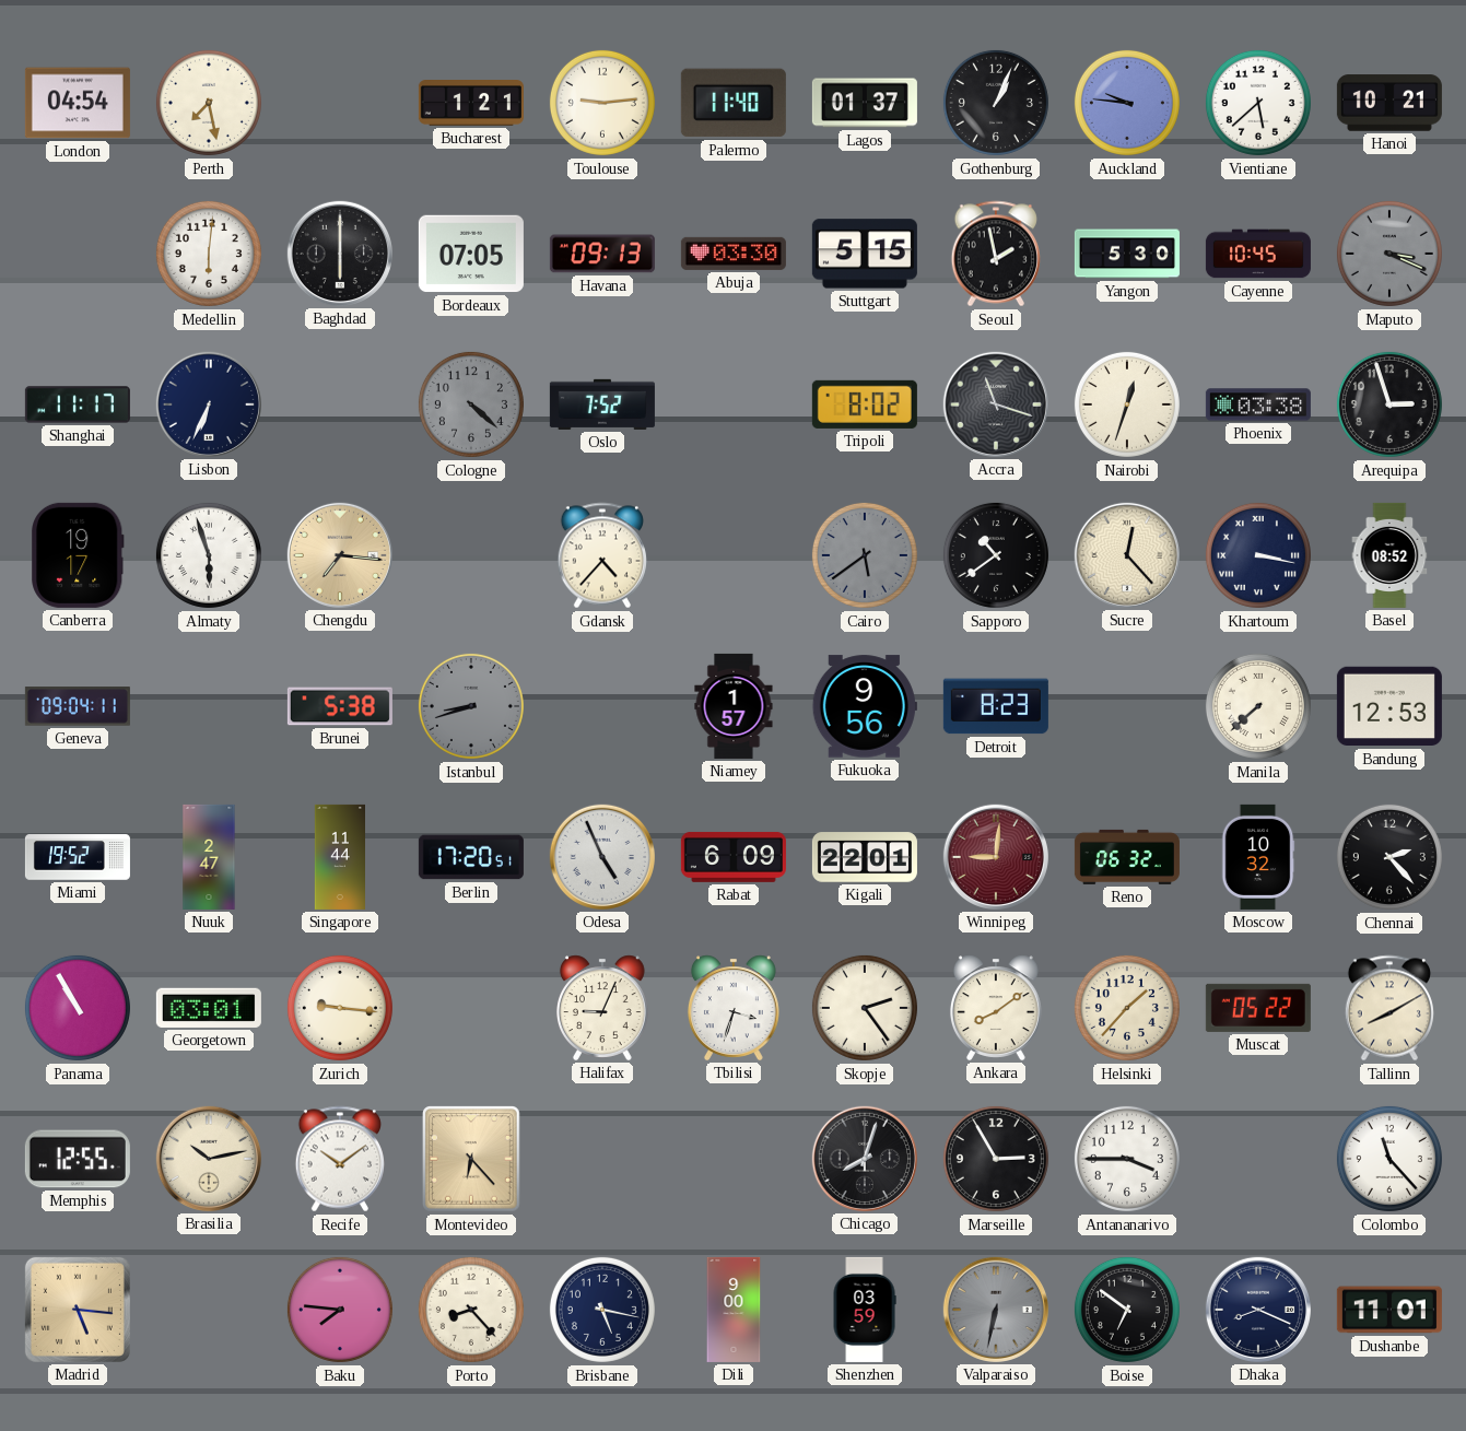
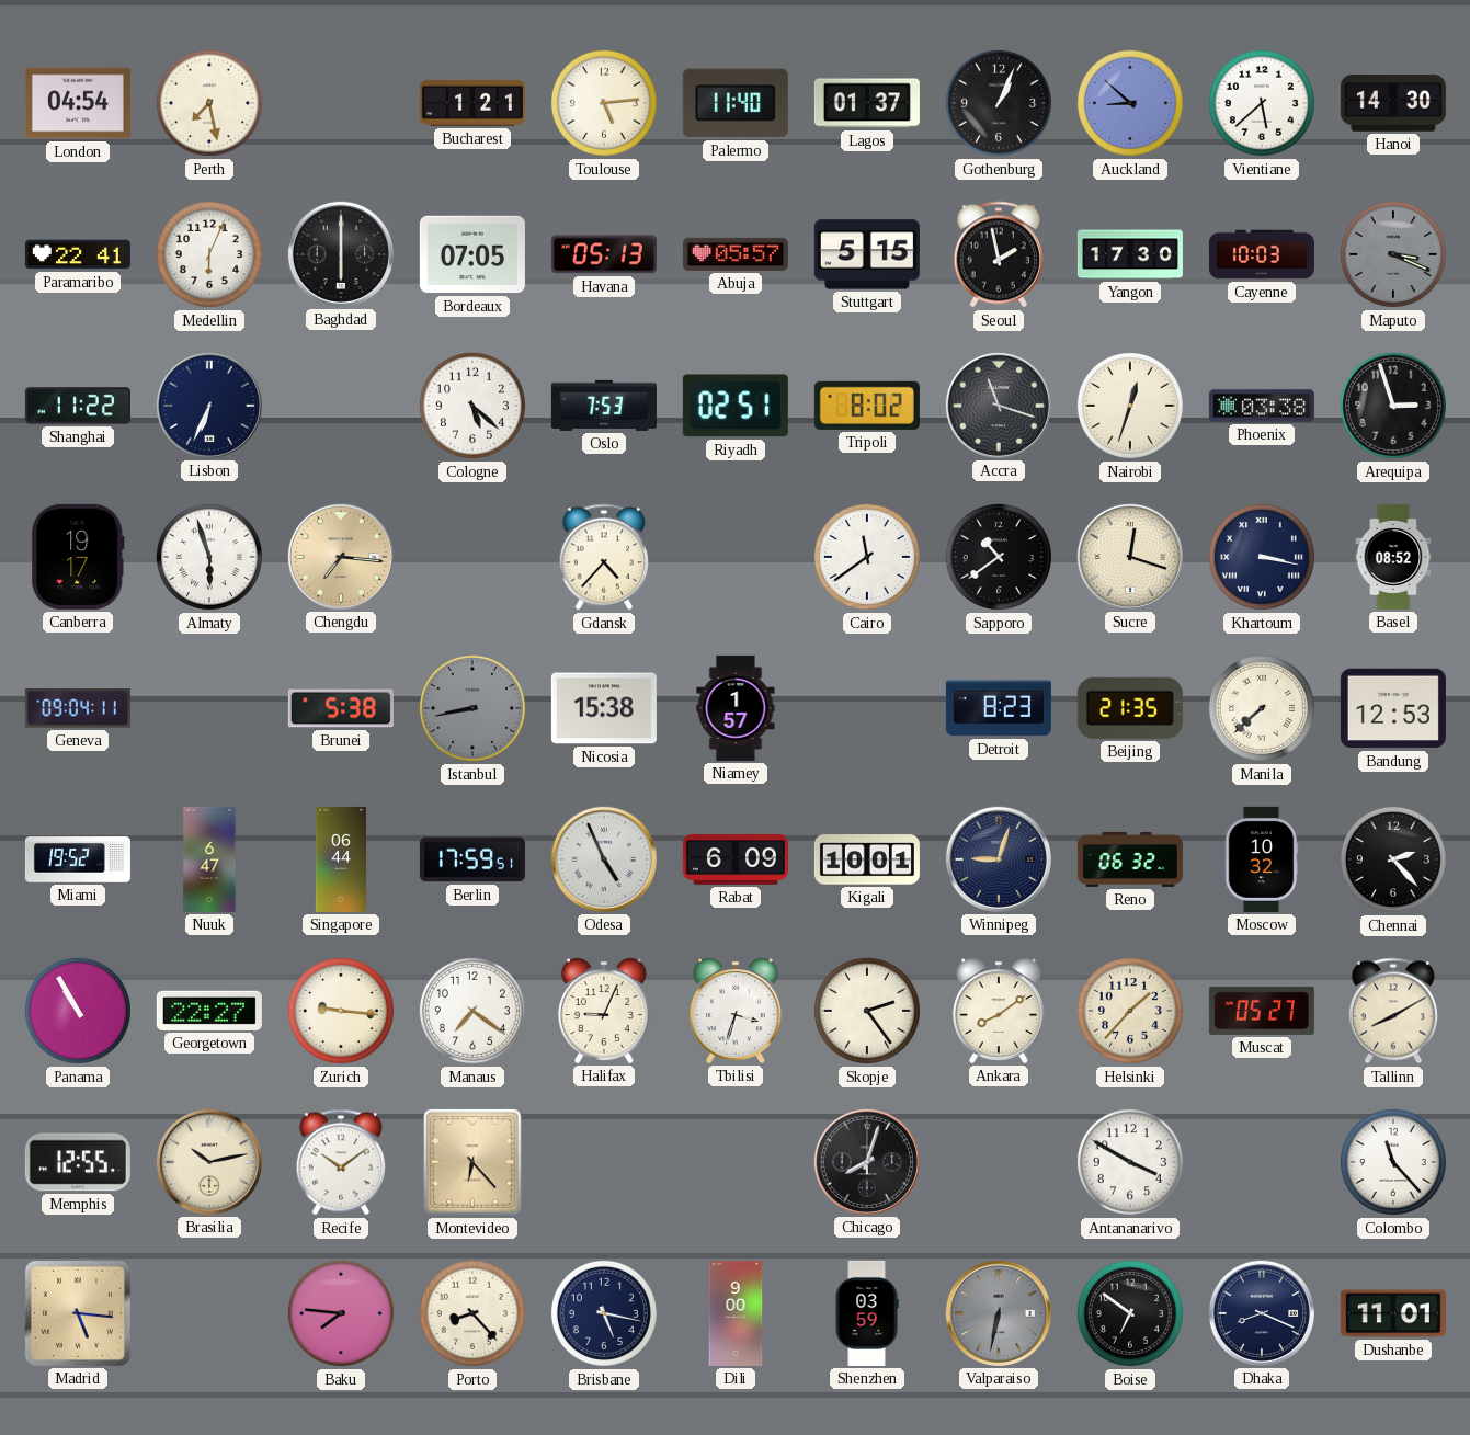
Toulouse: 9:14 -> 5:14 (604, 103)
Auckland: 9:46 -> 8:52 (1130, 103)
Hanoi: 10:21 -> 14:30 (1393, 103)
Paramaribo: none -> 22:41 (78, 254)
Medellin: 6:01 -> 6:04 (209, 254)
Havana: 09:13 -> 05:13 (604, 254)
Abuja: 03:30 -> 05:57 (736, 254)
Yangon: 5:30 -> 17:30 (1130, 254)
Cayenne: 10:45 -> 10:03 (1262, 254)
Shanghai: 11:17 -> 11:22 (78, 406)
Cologne: 4:22 -> 5:22 (472, 406)
Cologne dial: grey -> white (472, 406)
Oslo: 7:52 -> 7:53 (604, 406)
Riyadh: none -> 02:51 (736, 406)
Cairo: 5:39 -> 11:39 (867, 557)
Cairo dial: grey -> white (867, 557)
Sucre: 12:23 -> 12:18 (1130, 557)
Istanbul: 8:42 -> 8:43 (472, 708)
Nicosia: none -> 15:38 (604, 708)
Fukuoka: 9:56 -> none (865, 706)
Beijing: none -> 21:35 (1130, 708)
Nuuk: 2:47 -> 6:47 (209, 859)
Singapore: 11:44 -> 06:44 (340, 859)
Berlin: 17:20 -> 17:59 (472, 859)
Kigali: 22:01 -> 10:01 (867, 859)
Winnipeg: 9:01 -> 9:03 (999, 859)
Winnipeg dial: burgundy -> navy (999, 859)
Georgetown: 03:01 -> 22:27 (209, 1011)
Manaus: none -> 7:21 (472, 1011)
Muscat: 05:22 -> 05:27 (1262, 1011)
Marseille: 2:55 -> none (996, 1159)
Antananarivo: 3:45 -> 3:50 (1130, 1162)
